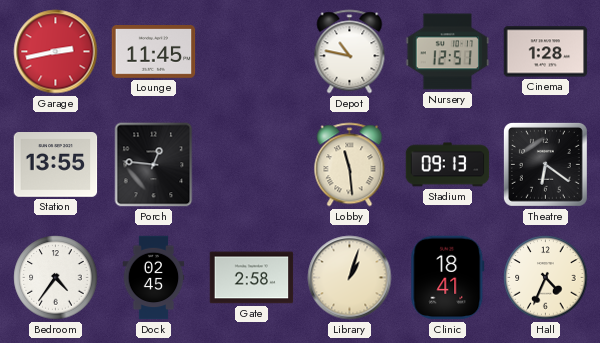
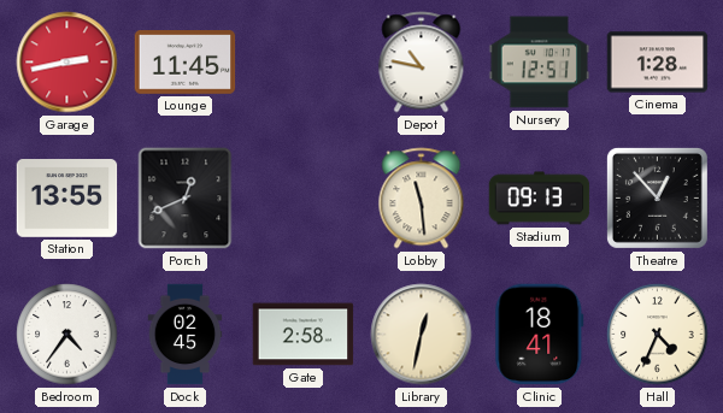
Porch: 12:46 -> 12:41 (186, 199)
Theatre: 6:21 -> 12:53 (657, 197)
Library: 1:03 -> 12:32 (422, 335)
